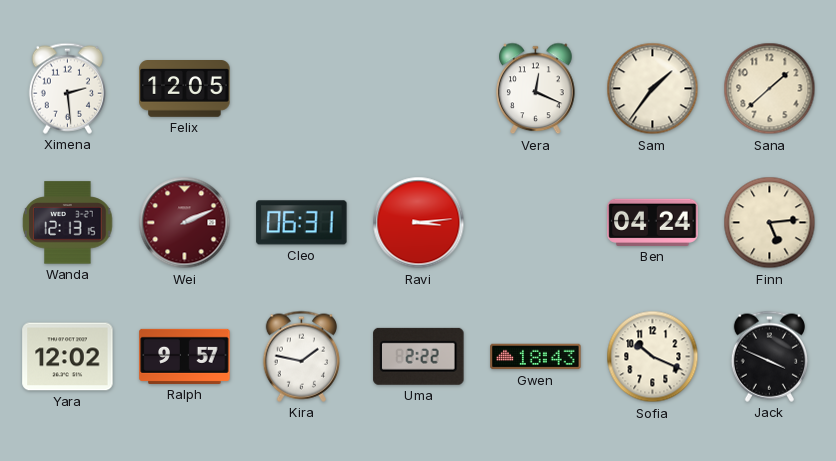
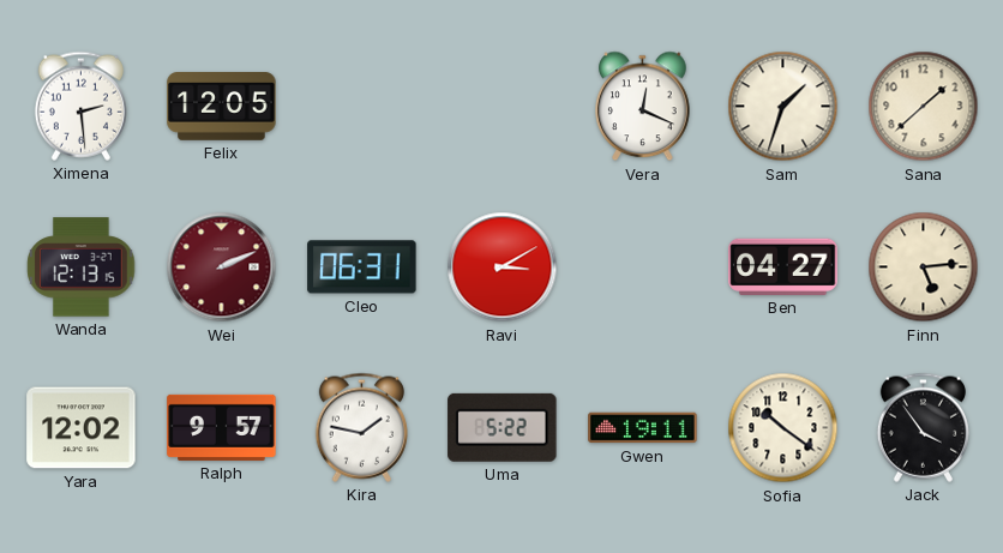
Sam: 1:36 -> 1:33 (783, 107)
Ravi: 3:14 -> 3:10 (503, 268)
Ben: 04:24 -> 04:27 (783, 266)
Uma: 2:22 -> 5:22 (503, 427)
Gwen: 18:43 -> 19:11 (643, 428)
Sofia: 10:19 -> 10:21 (783, 428)
Jack: 3:49 -> 3:54 (923, 427)
